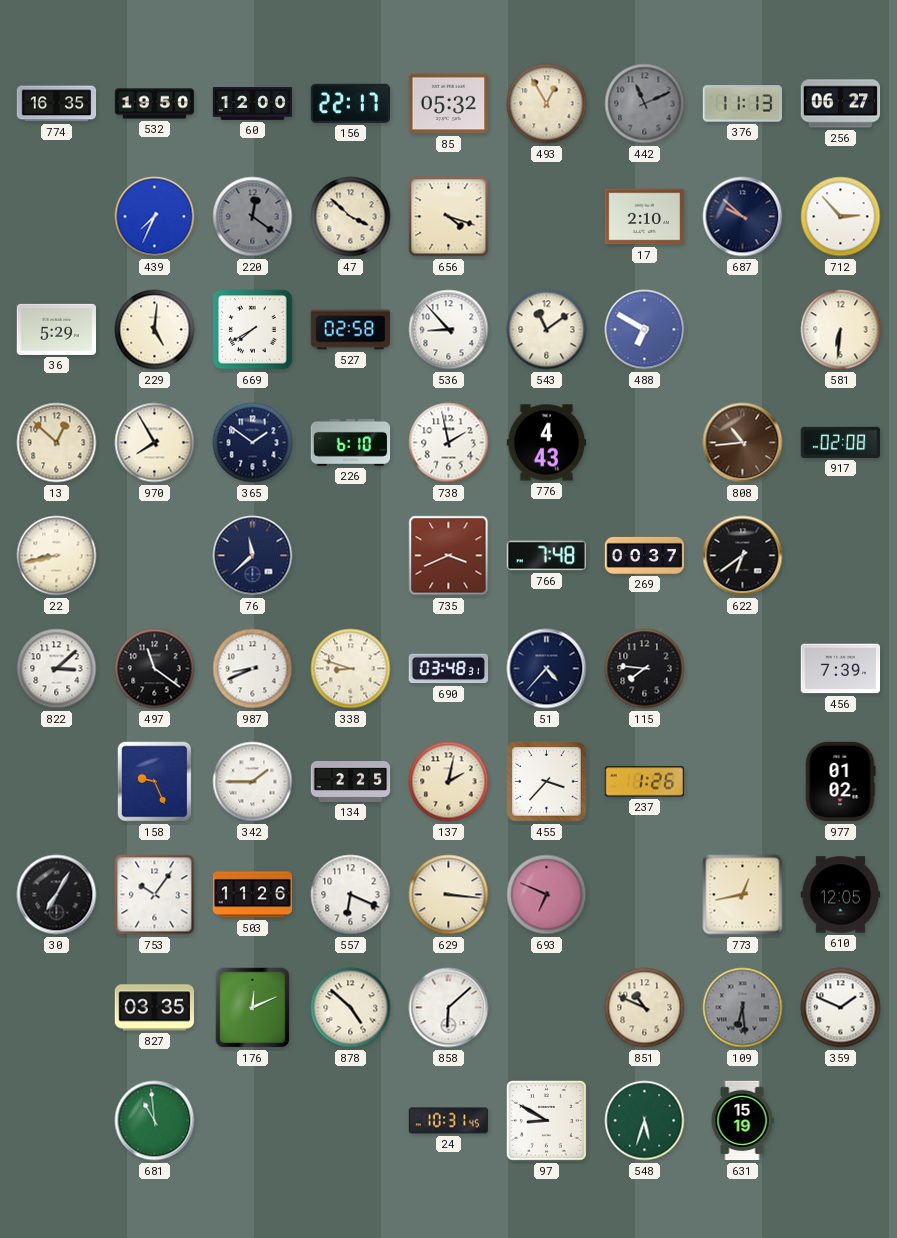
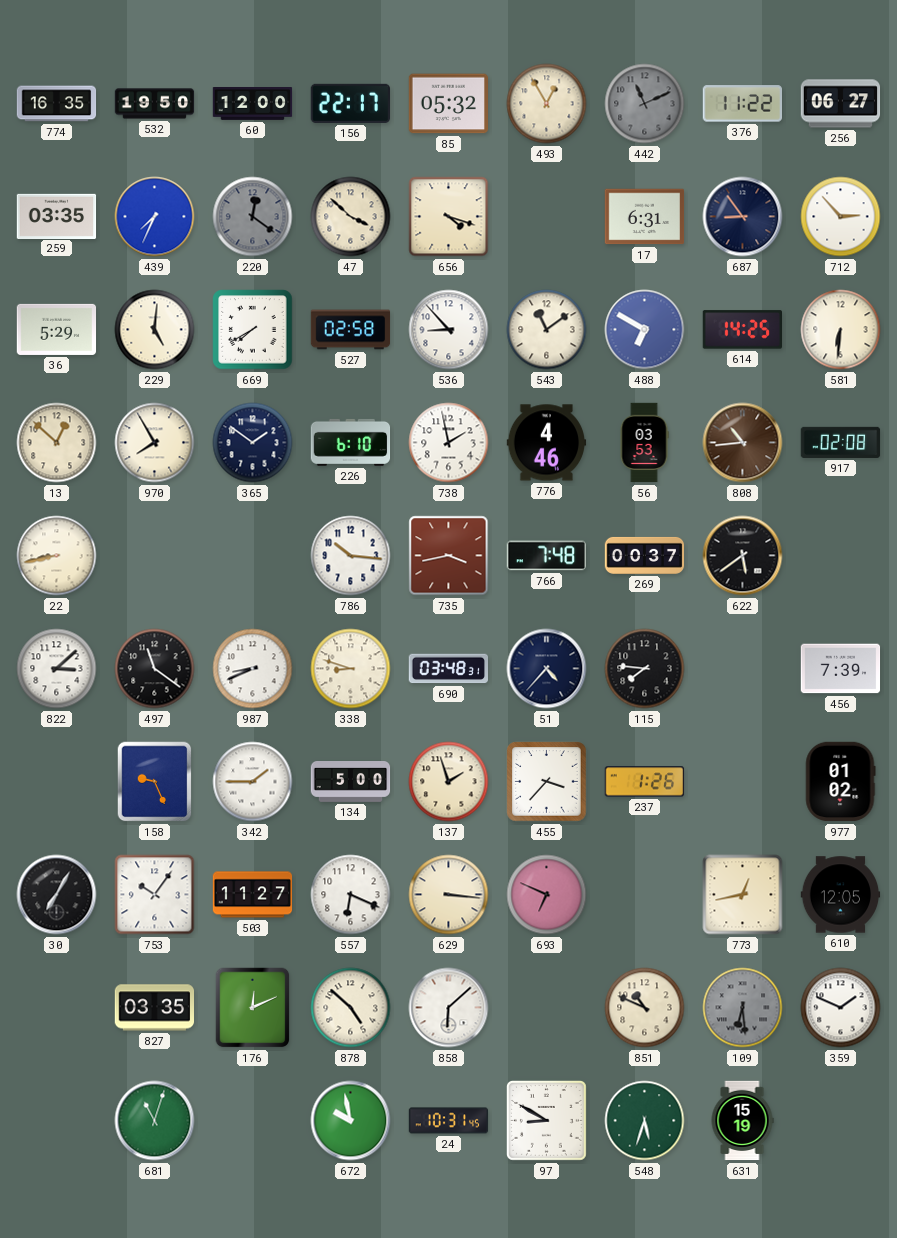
376: 11:13 -> 11:22 (742, 104)
259: none -> 03:35 (57, 216)
17: 2:10 -> 6:31 (645, 217)
687: 9:52 -> 8:54 (743, 217)
614: none -> 14:25 (742, 330)
776: 4:43 -> 4:46 (547, 443)
56: none -> 03:53 (644, 443)
76: 11:38 -> none (253, 556)
786: none -> 10:16 (351, 556)
735: 3:41 -> 3:43 (449, 556)
622: 6:39 -> 5:39 (743, 556)
134: 2:25 -> 5:00 (351, 782)
137: 2:02 -> 1:57 (449, 782)
503: 11:26 -> 11:27 (253, 895)
681: 10:59 -> 11:03 (155, 1121)
672: none -> 9:58 (351, 1121)
